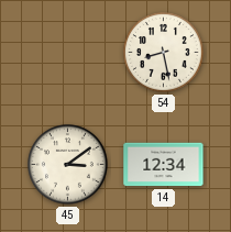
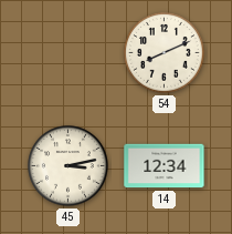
54: 8:28 -> 8:11 (165, 53)
45: 3:09 -> 3:13 (68, 166)
